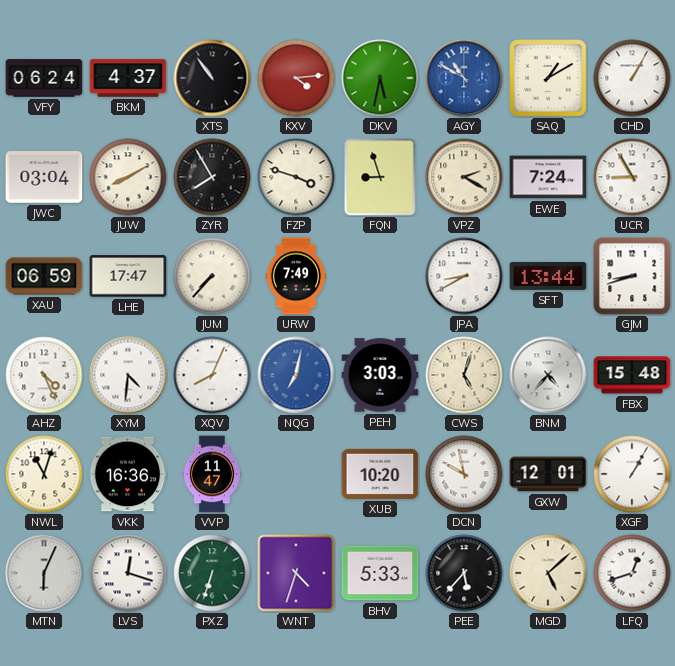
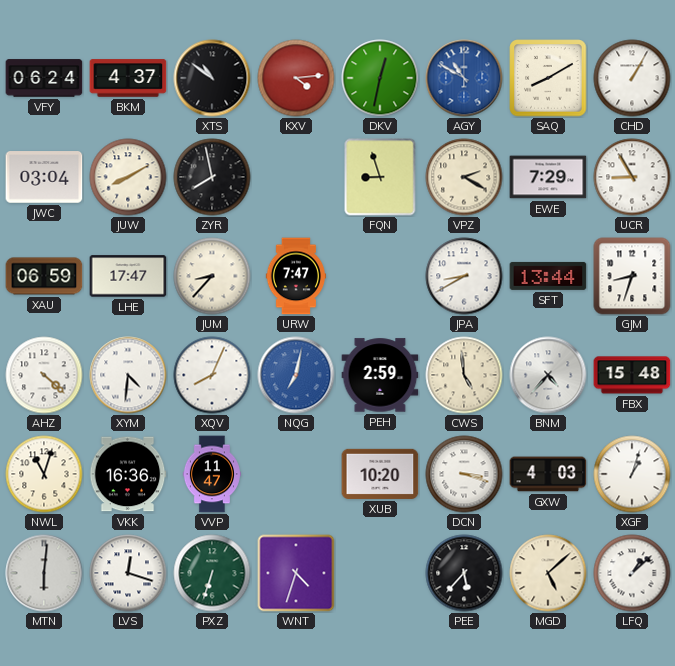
XTS: 10:54 -> 10:51 (212, 78)
DKV: 5:32 -> 12:32 (380, 78)
SAQ: 1:10 -> 8:10 (548, 78)
ZYR: 7:55 -> 7:58 (212, 177)
FZP: 3:48 -> none (296, 177)
EWE: 7:24 -> 7:29 (548, 177)
JUM: 7:37 -> 8:37 (212, 276)
URW: 7:49 -> 7:47 (295, 276)
GJM: 8:42 -> 8:33 (632, 276)
AHZ: 4:26 -> 4:22 (44, 375)
PEH: 3:03 -> 2:59 (380, 375)
CWS: 5:03 -> 4:59 (464, 375)
DCN: 9:58 -> 3:18 (464, 474)
GXW: 12:01 -> 4:03 (548, 474)
XGF: 1:05 -> 1:03 (632, 474)
MTN: 6:04 -> 6:01 (44, 573)
BHV: 5:33 -> none (380, 573)
LFQ: 12:42 -> 1:08 (632, 573)
